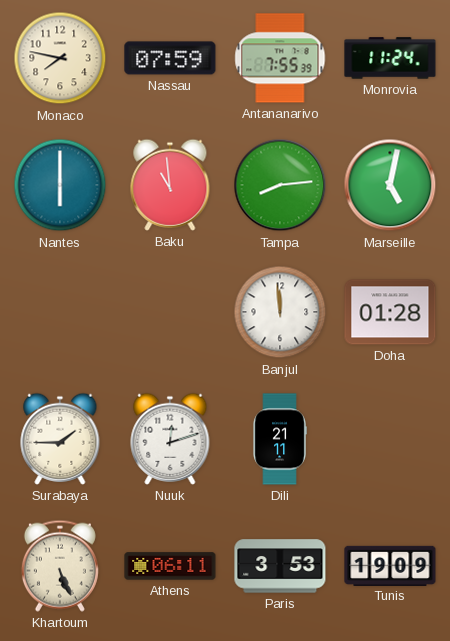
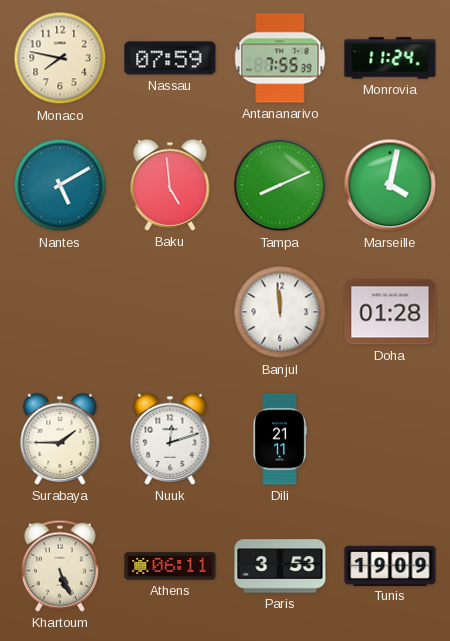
Nantes: 6:00 -> 5:10 (60, 185)
Baku: 10:59 -> 4:59 (170, 185)
Tampa: 8:14 -> 8:11 (280, 185)
Marseille: 5:02 -> 4:02 (390, 185)
